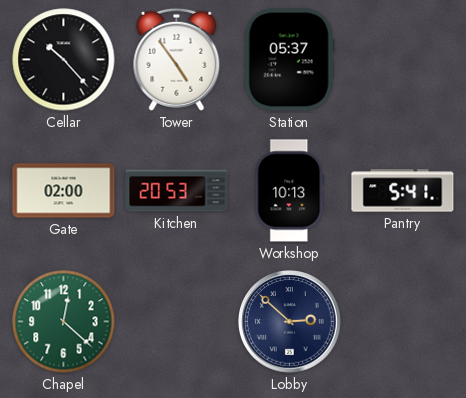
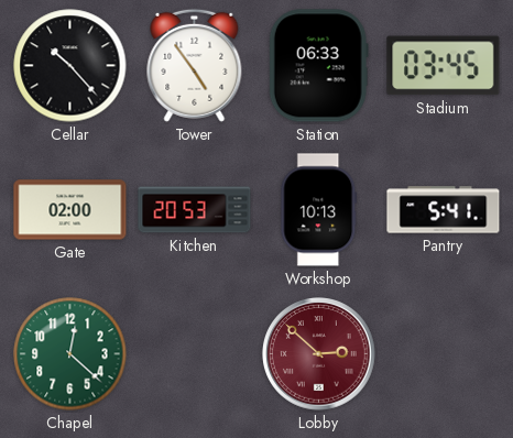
Station: 05:37 -> 06:33 (318, 66)
Stadium: none -> 03:45 (444, 66)
Lobby dial: navy -> burgundy (319, 354)
